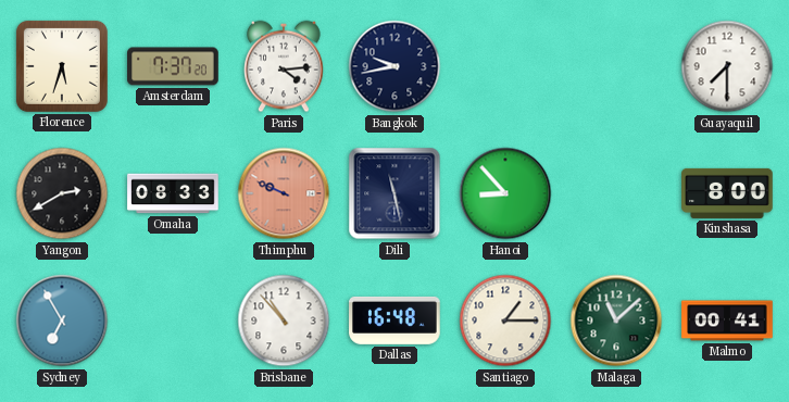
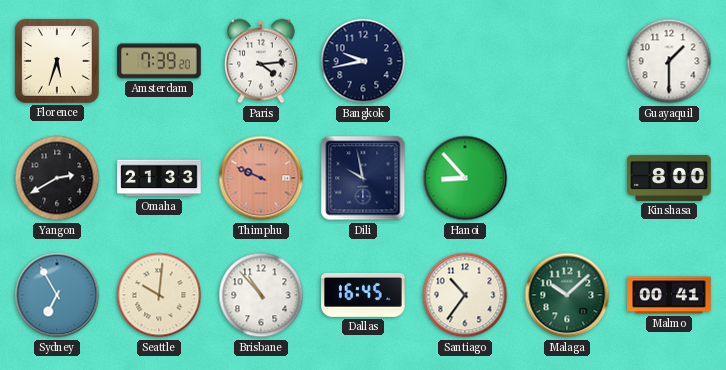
Amsterdam: 7:37 -> 7:39 (159, 61)
Guayaquil: 7:30 -> 1:30 (669, 61)
Omaha: 08:33 -> 21:33 (159, 178)
Dili: 11:28 -> 9:58 (363, 178)
Seattle: none -> 10:01 (159, 295)
Dallas: 16:48 -> 16:45 (363, 295)
Santiago: 1:15 -> 10:36 (465, 295)
Malaga: 11:08 -> 10:08 (567, 295)
